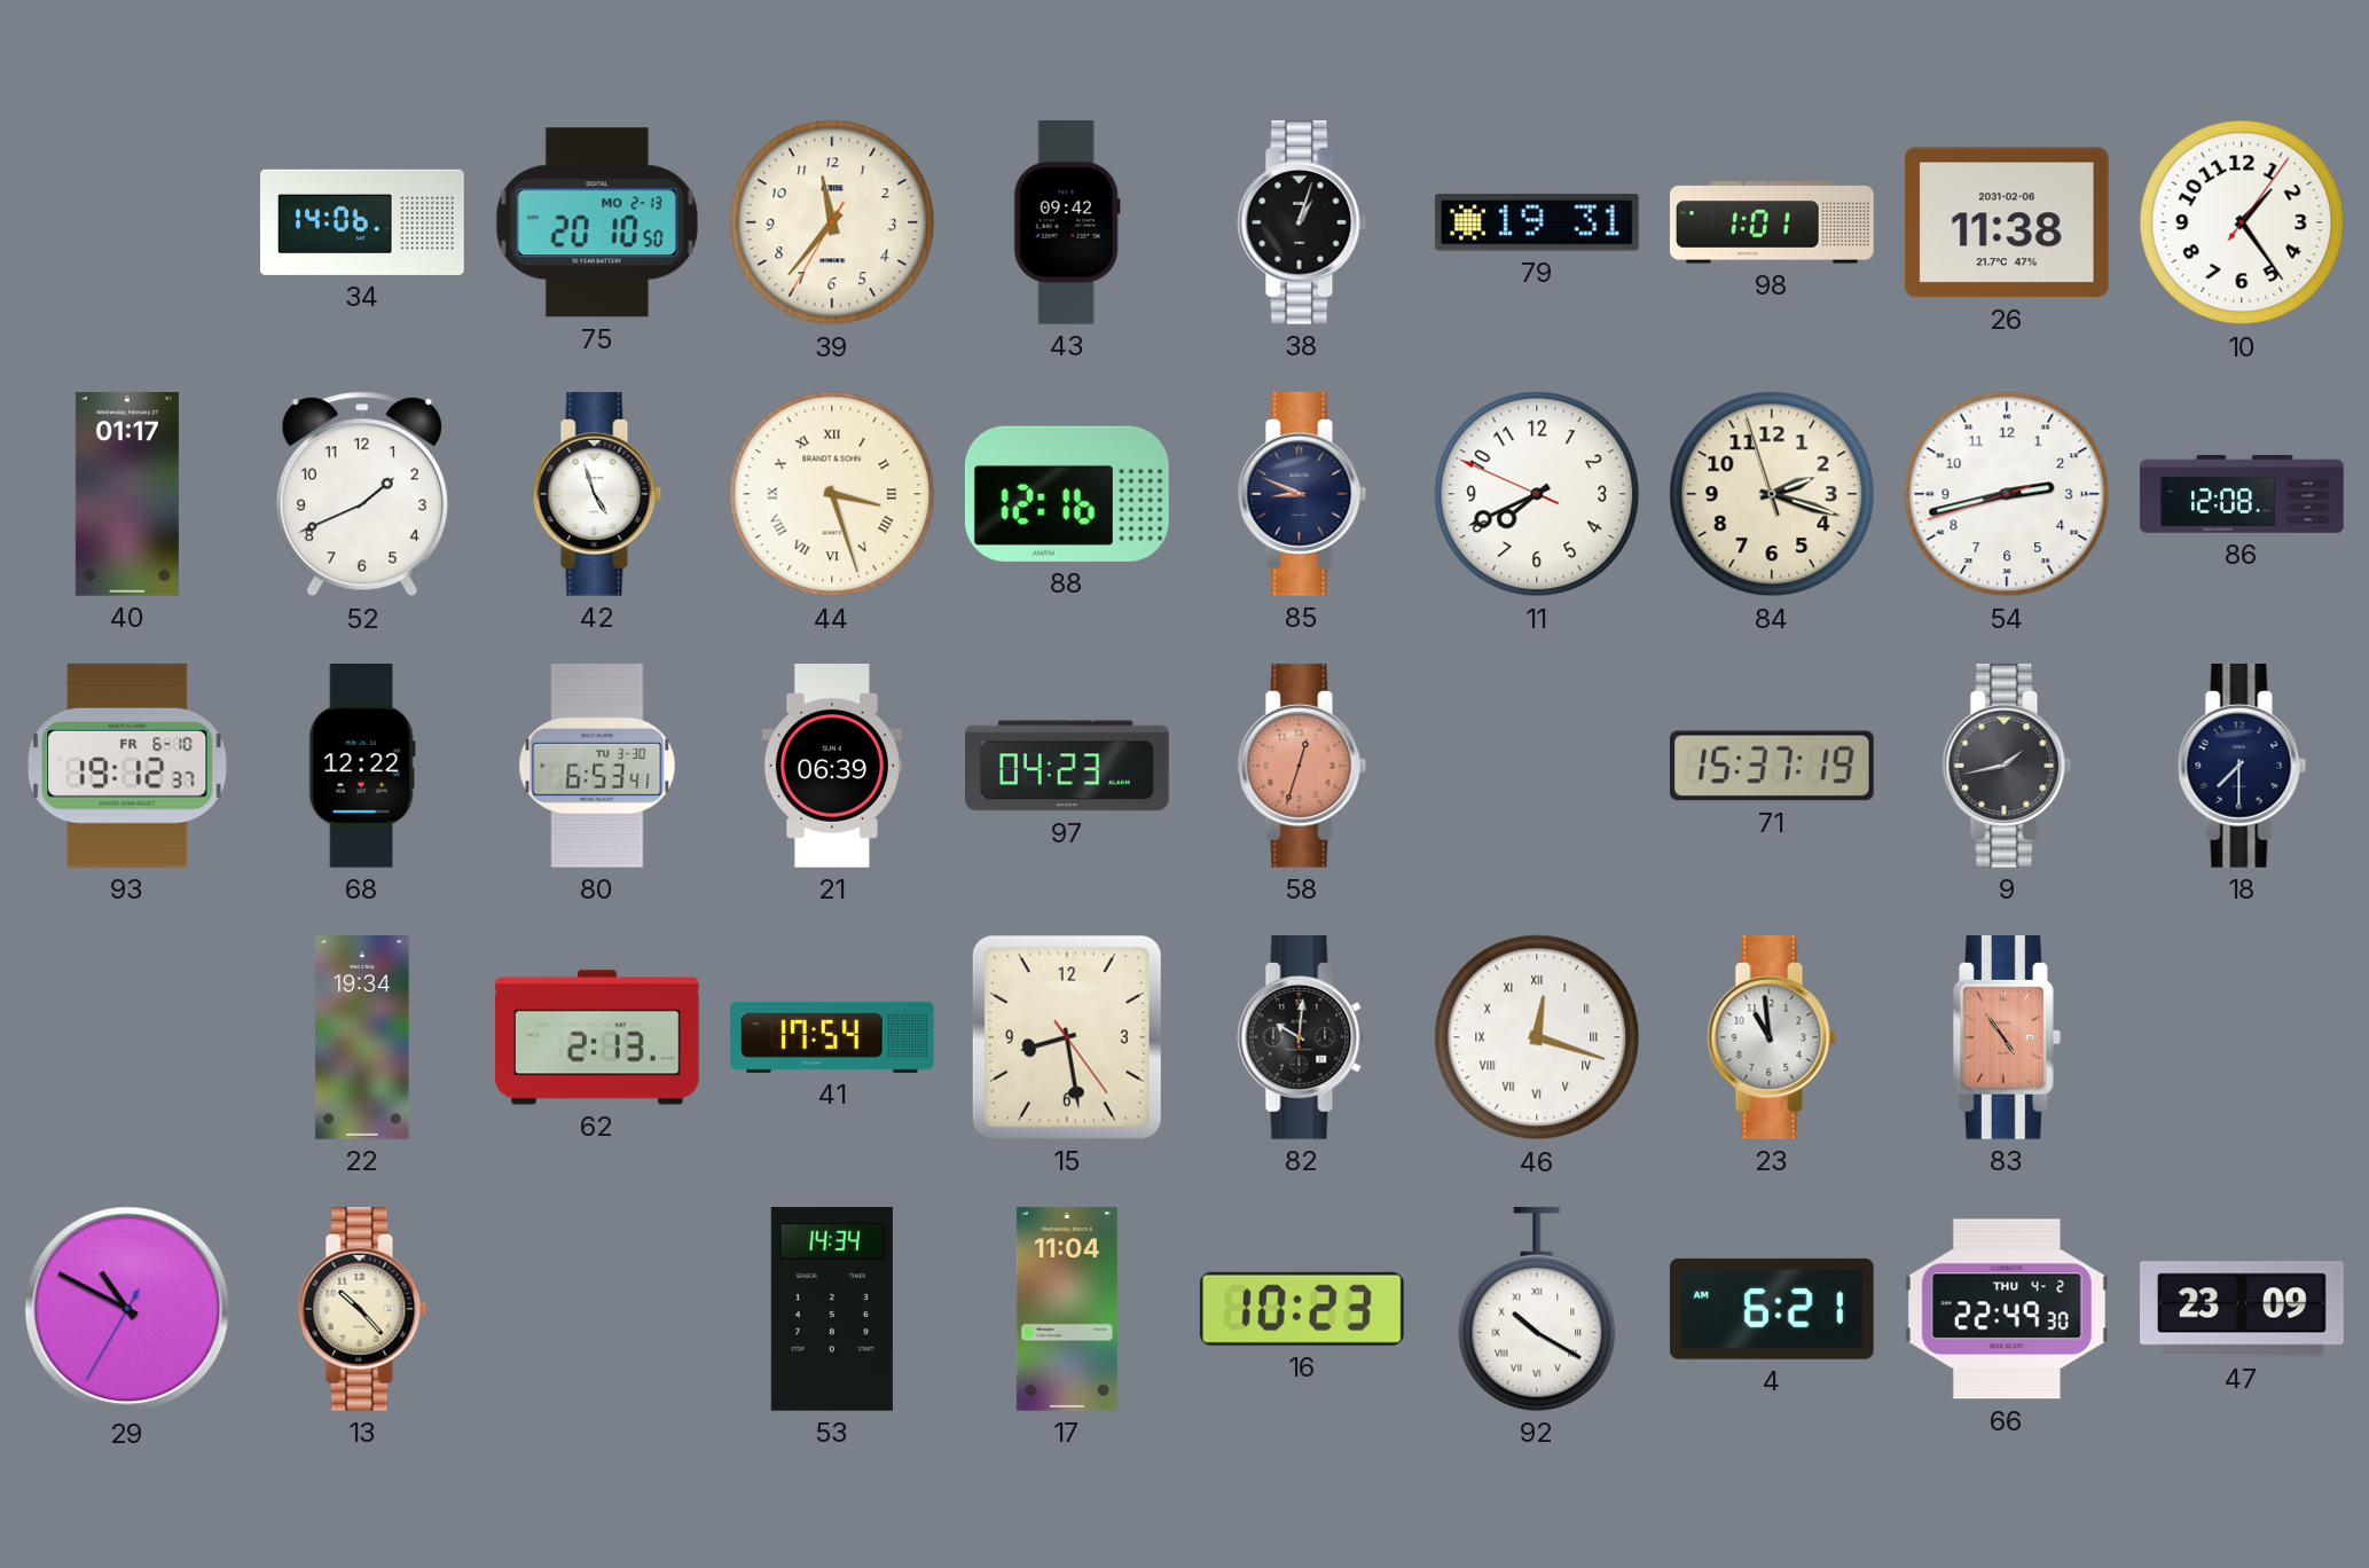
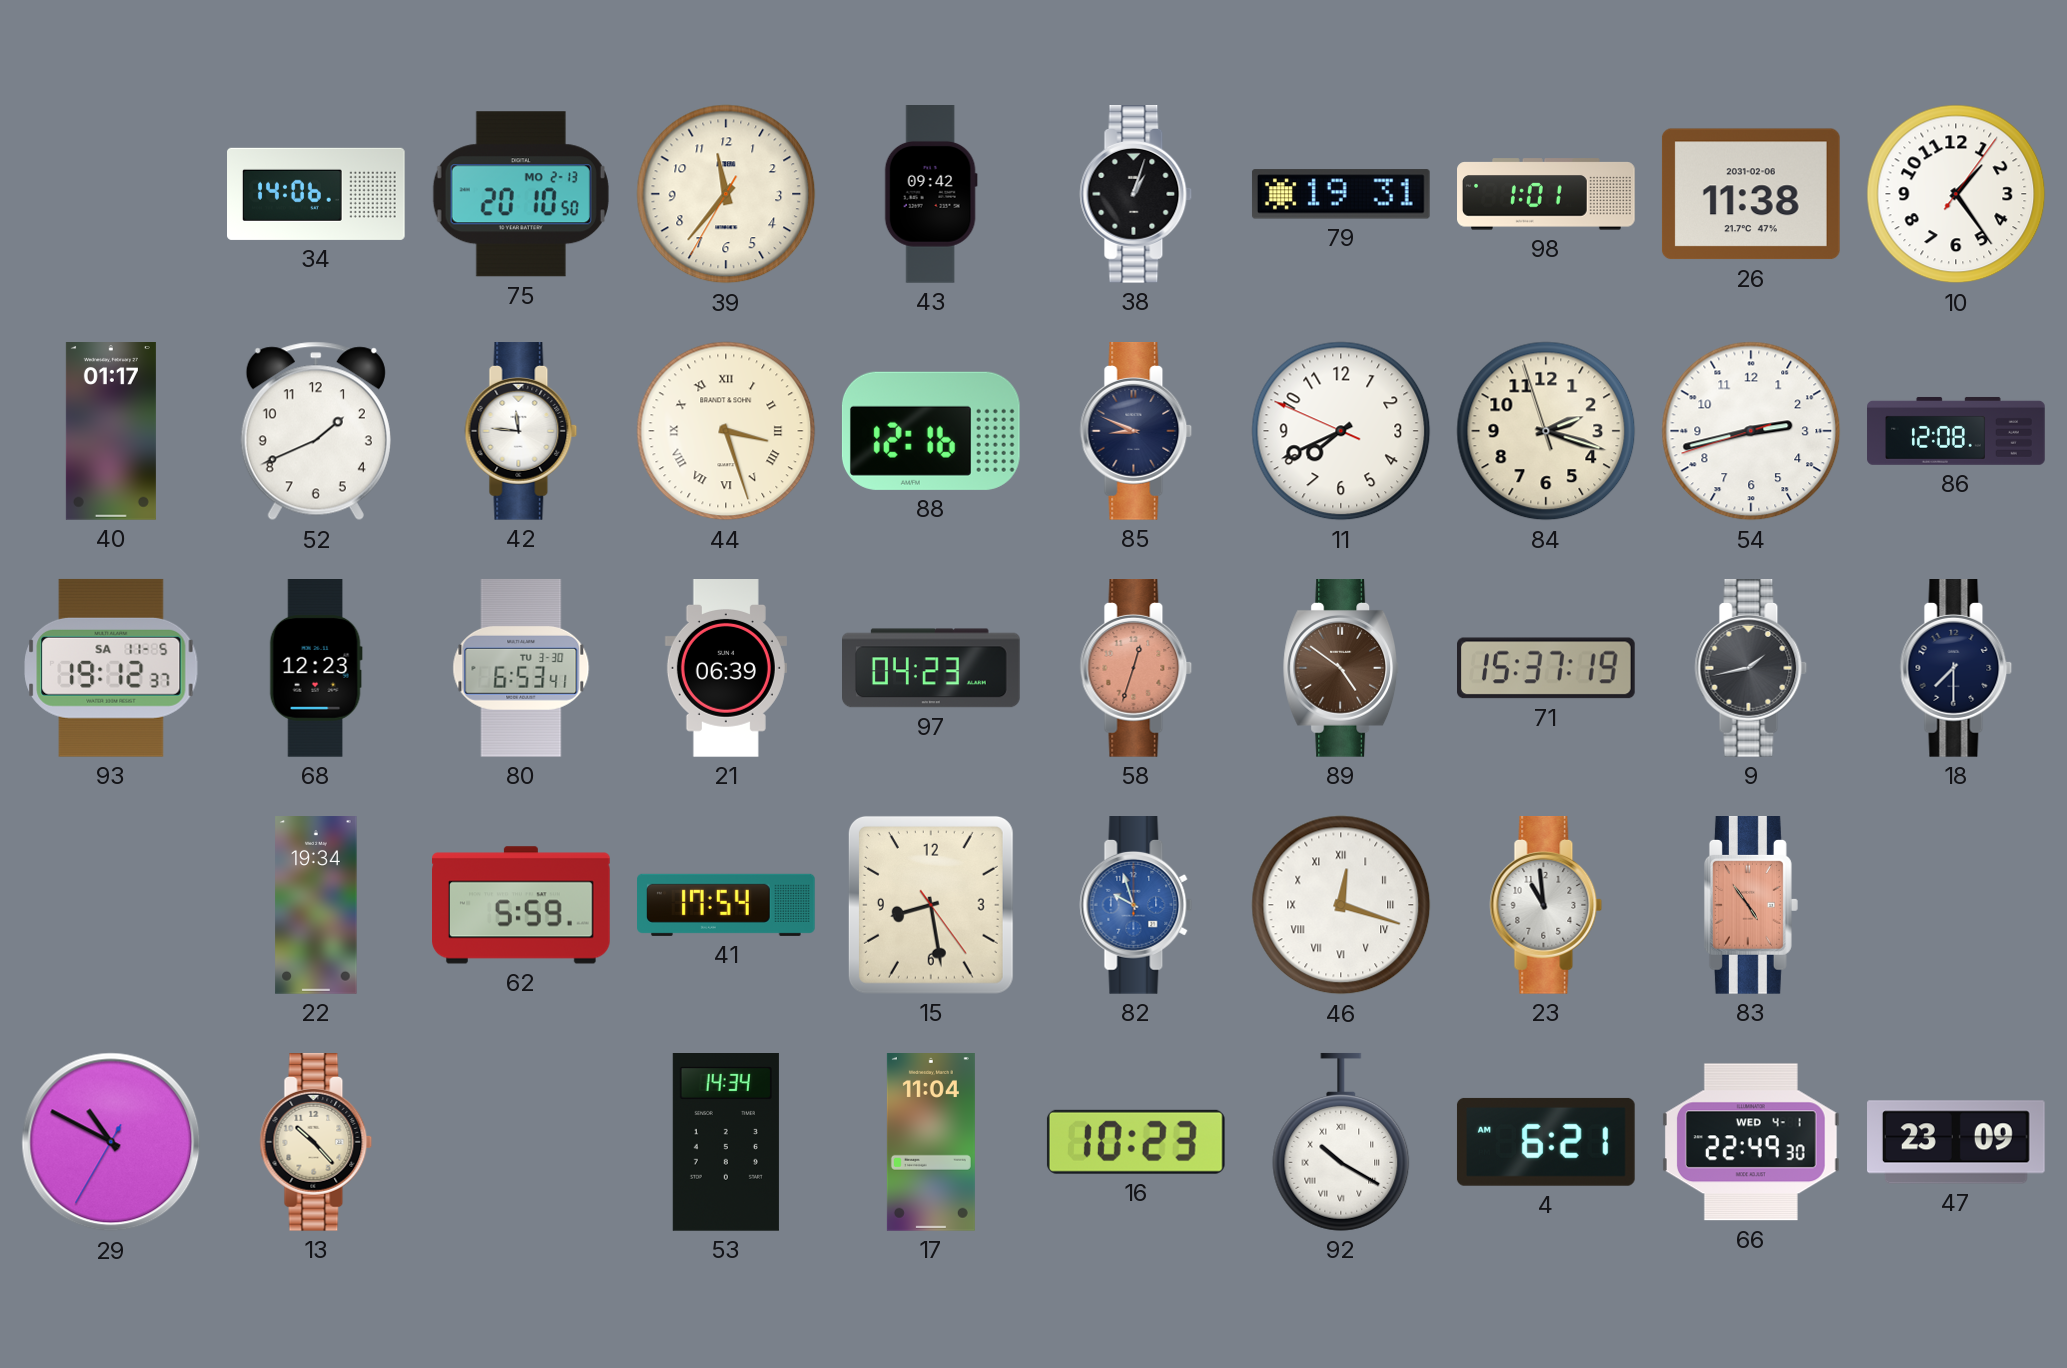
42: 4:57 -> 11:46 (521, 432)
93 date: FR 6-10 -> SA 11-5 (111, 668)
68: 12:22 -> 12:23 (316, 669)
89: none -> 4:51 (1341, 669)
62: 2:13 -> 5:59 (522, 905)
82: 10:01 -> 9:57 (1136, 906)
82 dial: black -> blue (1136, 906)
66 date: THU 4-2 -> WED 4-1 (1751, 1142)
